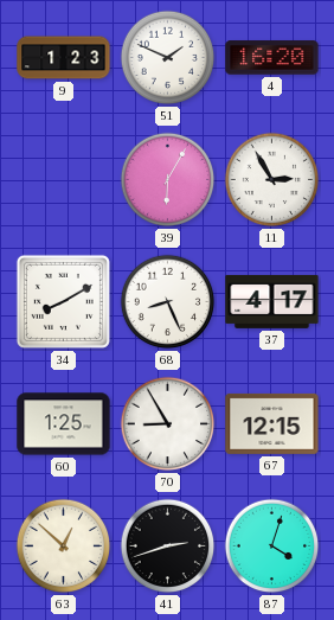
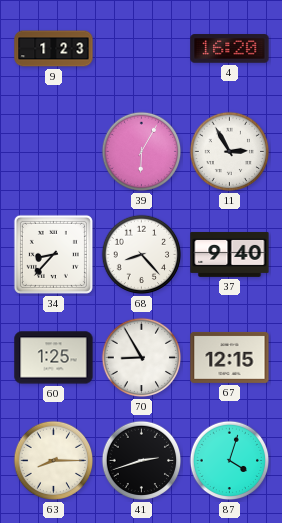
51: 1:49 -> none (168, 58)
34: 8:10 -> 8:37 (53, 254)
68: 8:26 -> 8:23 (142, 255)
37: 4:17 -> 9:40 (230, 254)
63: 12:52 -> 8:15 (54, 461)
